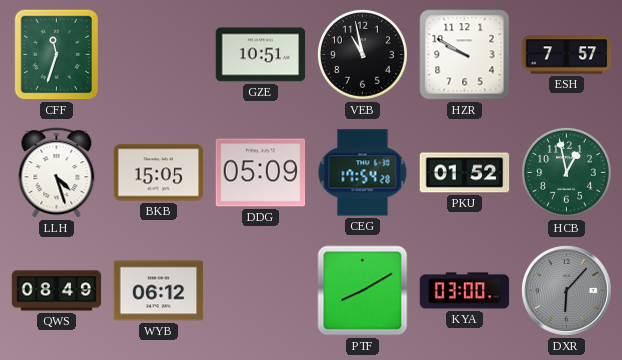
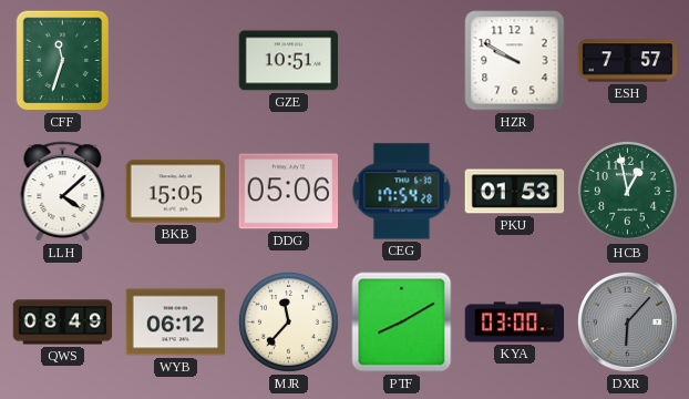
VEB: 10:58 -> none (362, 54)
LLH: 4:27 -> 4:08 (63, 192)
DDG: 05:09 -> 05:06 (289, 192)
PKU: 01:52 -> 01:53 (515, 192)
MJR: none -> 11:37 (288, 321)
